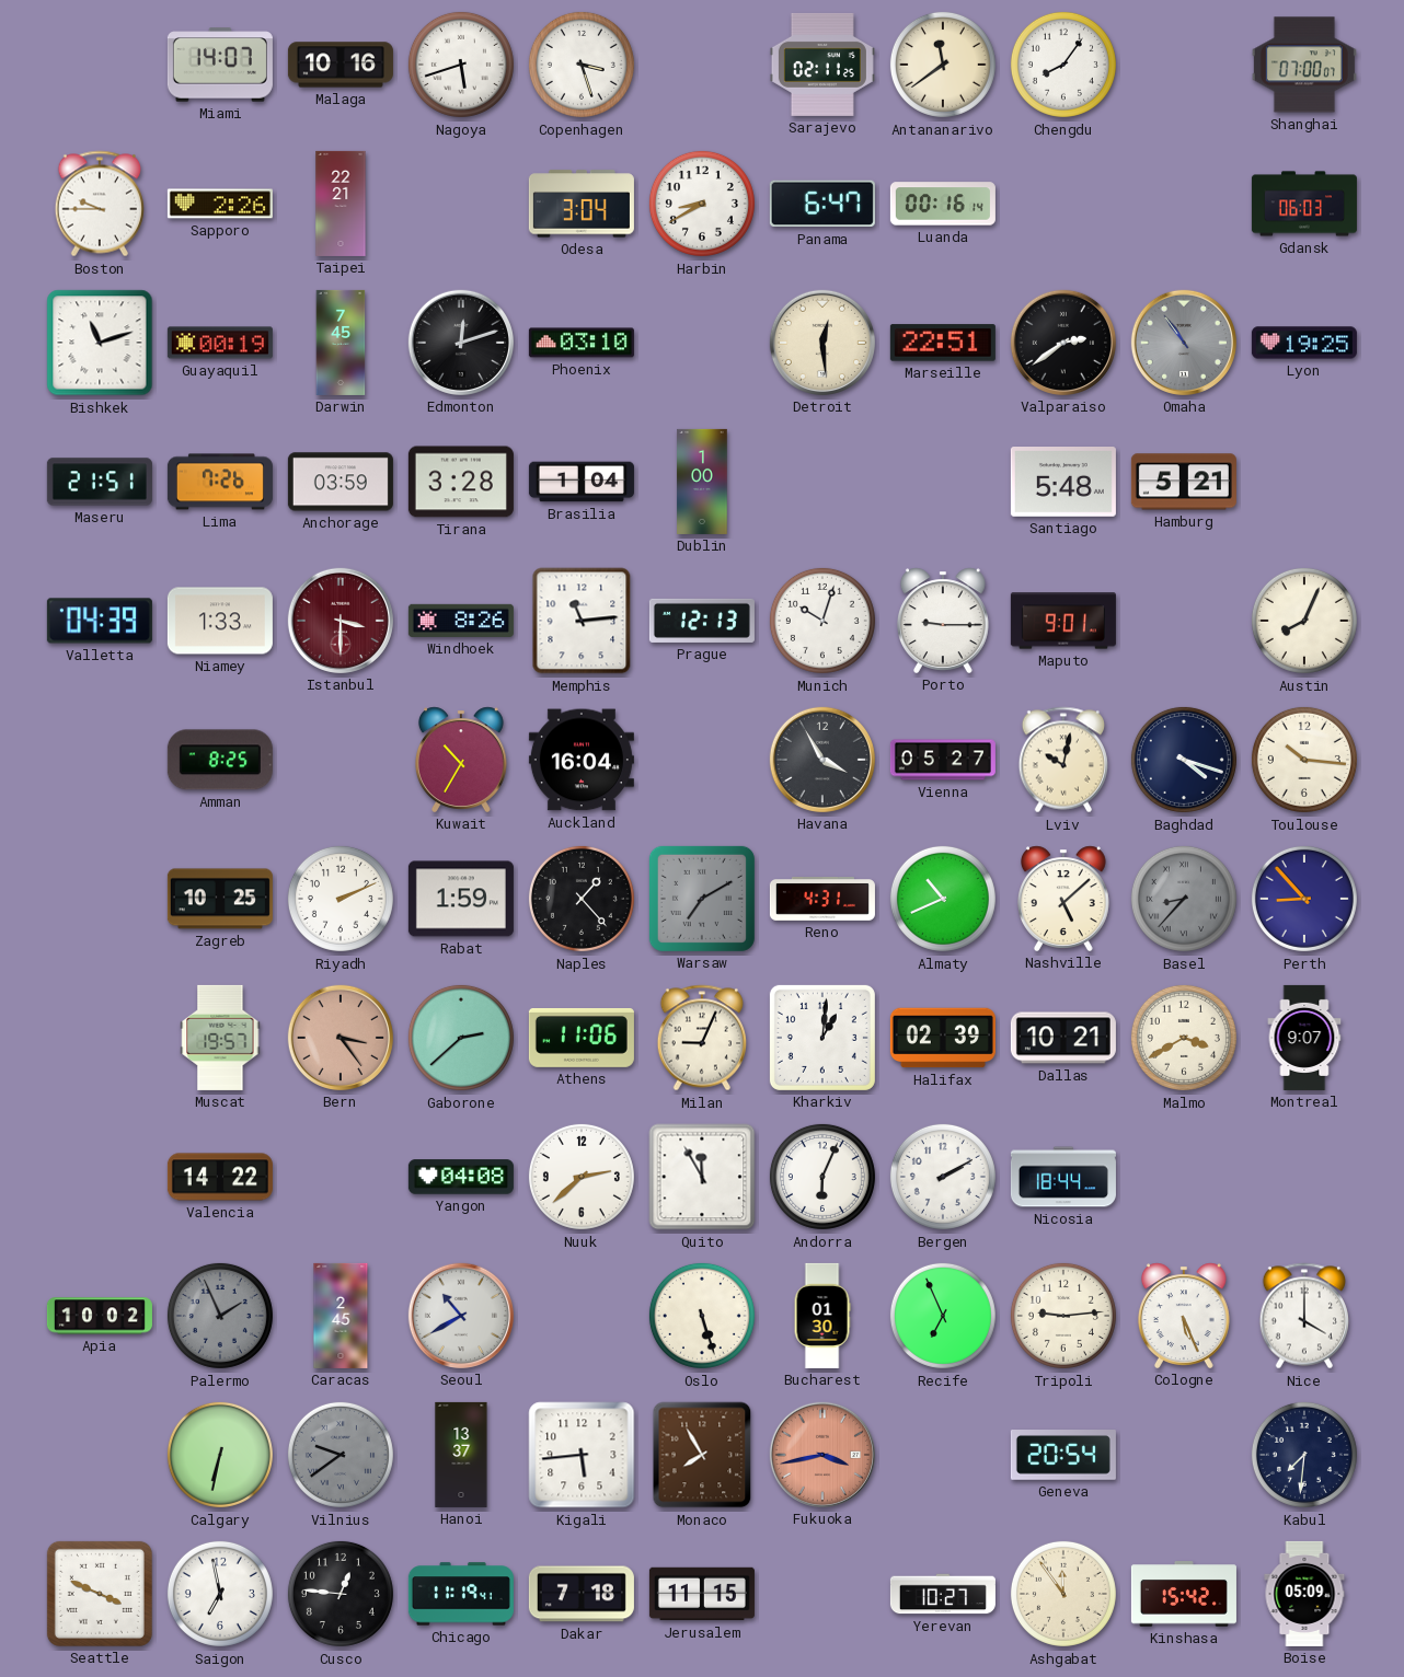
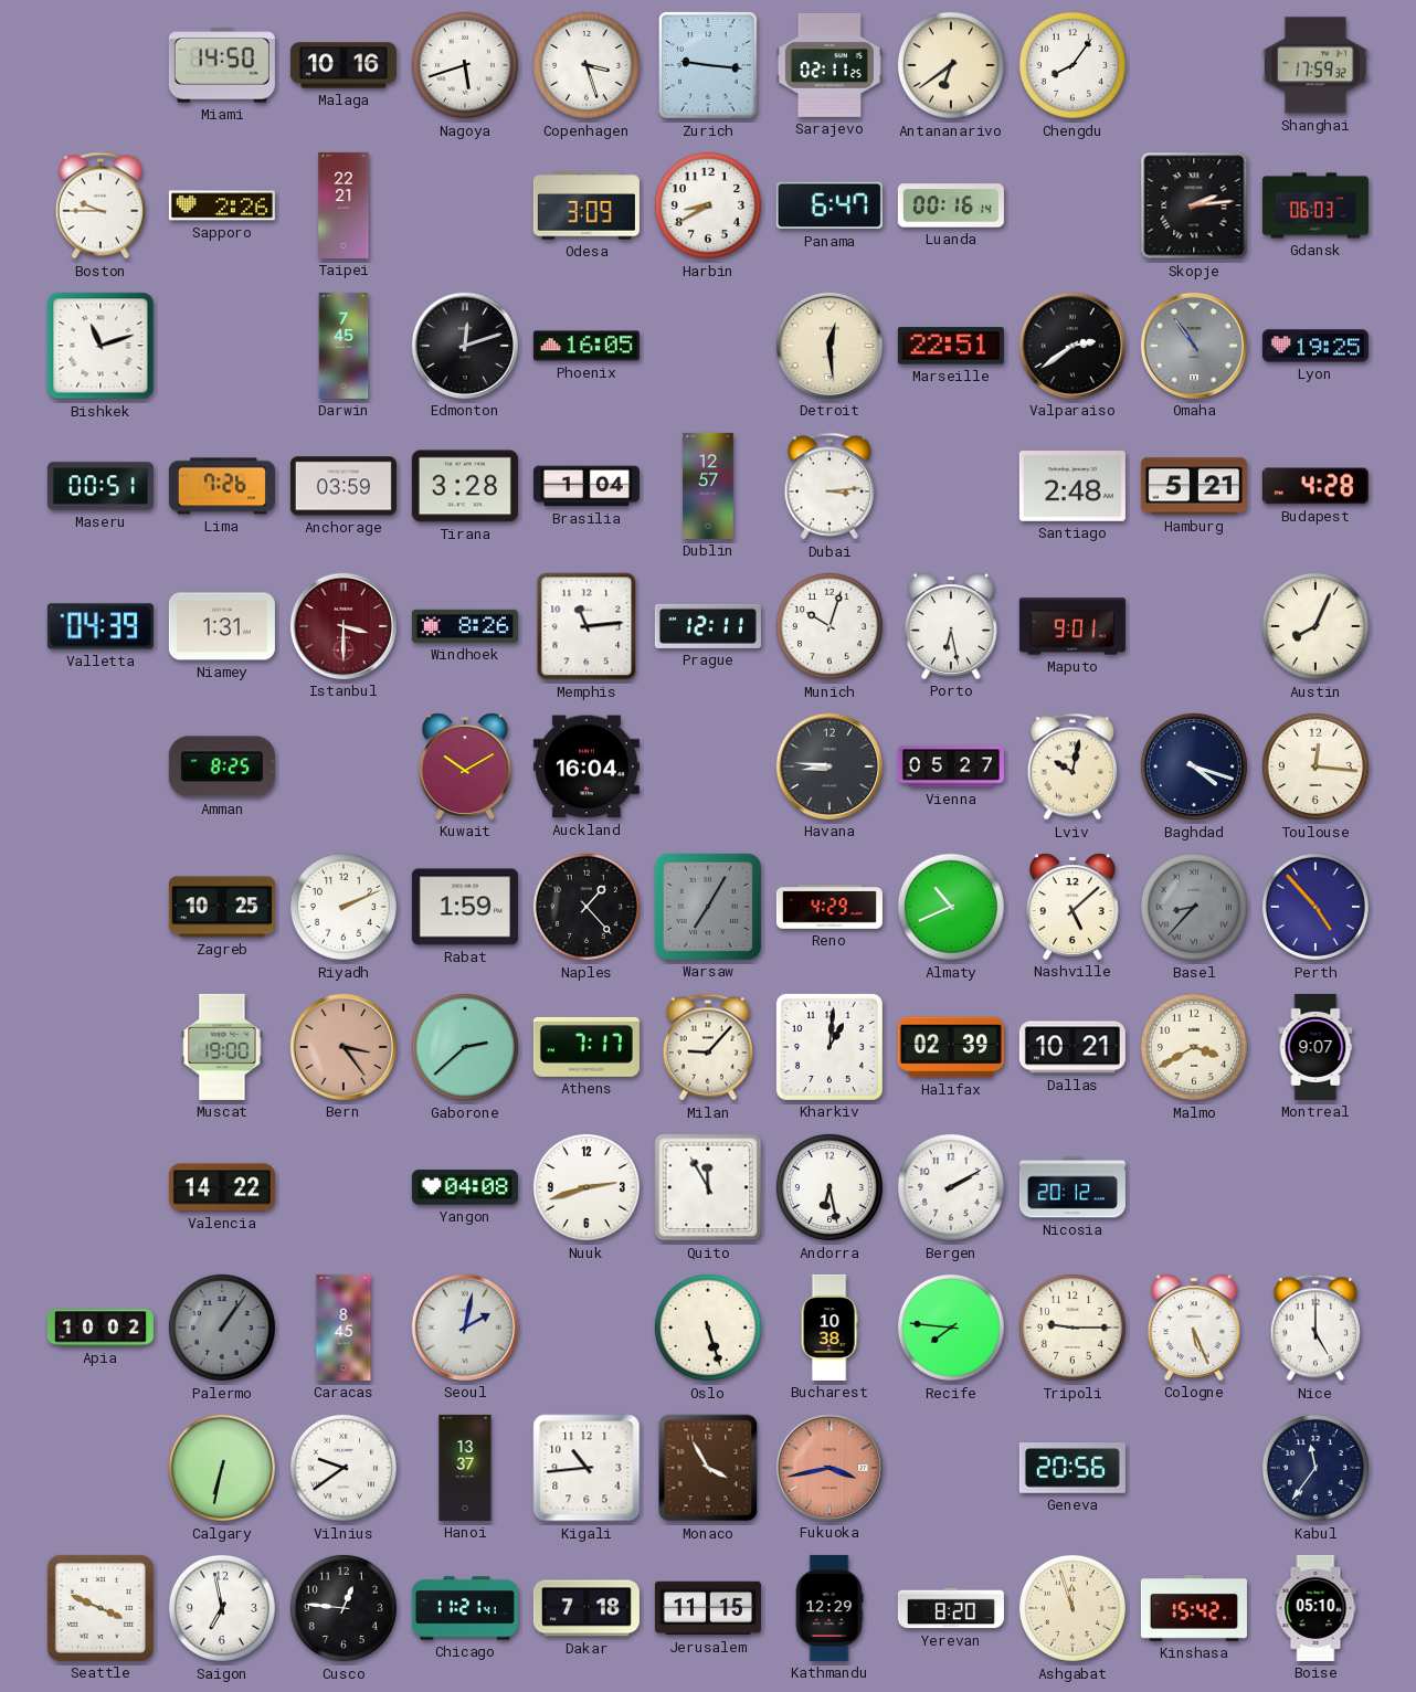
Miami: 14:07 -> 14:50 (222, 65)
Zurich: none -> 9:16 (709, 66)
Antananarivo: 11:39 -> 6:39 (951, 65)
Shanghai: 07:00 -> 17:59 (1315, 65)
Odesa: 3:04 -> 3:09 (587, 205)
Skopje: none -> 2:14 (1194, 205)
Guayaquil: 00:19 -> none (220, 343)
Phoenix: 03:10 -> 16:05 (587, 346)
Maseru: 21:51 -> 00:51 (101, 486)
Dublin: 1:00 -> 12:57 (708, 486)
Dubai: none -> 3:14 (828, 486)
Santiago: 5:48 -> 2:48 (1072, 487)
Budapest: none -> 4:28 (1315, 486)
Niamey: 1:33 -> 1:31 (222, 626)
Prague: 12:13 -> 12:11 (708, 626)
Porto: 9:15 -> 6:28 (951, 626)
Kuwait: 10:35 -> 10:10 (465, 766)
Havana: 3:55 -> 8:46 (829, 766)
Toulouse: 10:16 -> 12:16 (1315, 766)
Warsaw: 7:10 -> 7:05 (708, 907)
Reno: 4:31 -> 4:29 (829, 908)
Perth: 8:53 -> 4:53 (1315, 907)
Muscat: 19:57 -> 19:00 (222, 1047)
Athens: 11:06 -> 7:17 (587, 1047)
Milan: 9:04 -> 9:07 (707, 1047)
Nuuk: 2:38 -> 2:42 (587, 1187)
Andorra: 6:04 -> 6:28 (829, 1187)
Nicosia: 18:44 -> 20:12 (1072, 1187)
Palermo: 1:56 -> 1:06 (222, 1328)
Caracas: 2:45 -> 8:45 (344, 1328)
Seoul: 10:40 -> 2:02 (465, 1328)
Bucharest: 01:30 -> 10:38 (829, 1328)
Recife: 6:56 -> 7:46 (951, 1328)
Tripoli: 9:14 -> 9:15 (1072, 1328)
Nice: 4:00 -> 5:00 (1314, 1328)
Vilnius dial: grey -> white (344, 1468)
Kigali: 5:44 -> 10:44 (587, 1468)
Monaco: 7:55 -> 3:55 (708, 1468)
Geneva: 20:54 -> 20:56 (1072, 1469)
Kabul: 7:31 -> 11:36 (1315, 1468)
Chicago: 11:19 -> 11:21 (465, 1608)
Kathmandu: none -> 12:29 (829, 1608)
Yerevan: 10:27 -> 8:20 (951, 1608)
Ashgabat: 11:54 -> 11:57 (1072, 1608)
Boise: 05:09 -> 05:10 (1315, 1608)
